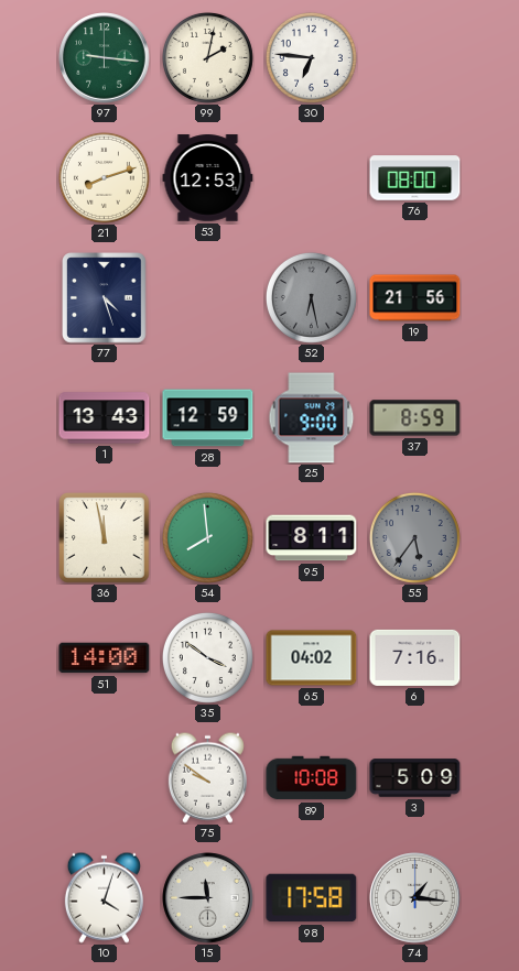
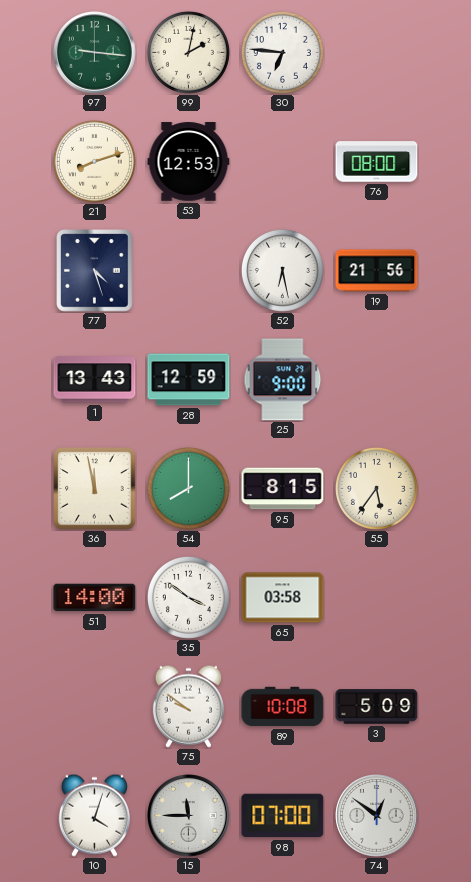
52 dial: grey -> white (282, 270)
37: 8:59 -> none (415, 418)
54: 7:59 -> 8:00 (188, 488)
95: 8:11 -> 8:15 (283, 489)
55 dial: grey -> cream (376, 488)
65: 04:02 -> 03:58 (283, 598)
6: 7:16 -> none (415, 657)
98: 17:58 -> 07:00 (283, 816)
74: 1:16 -> 12:51 (377, 816)
